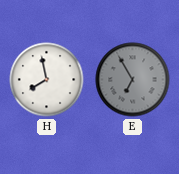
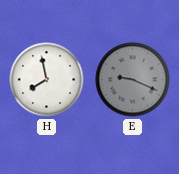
E: 6:55 -> 9:19 (133, 80)
